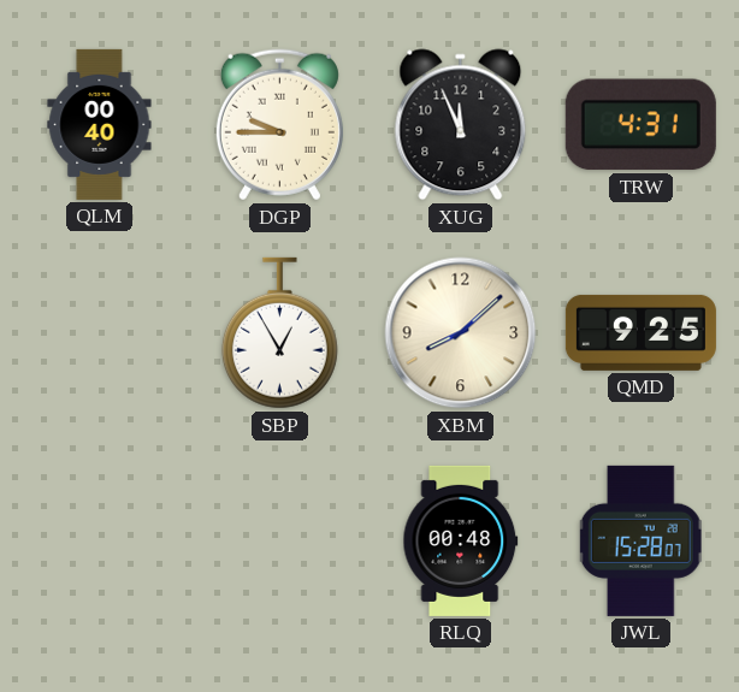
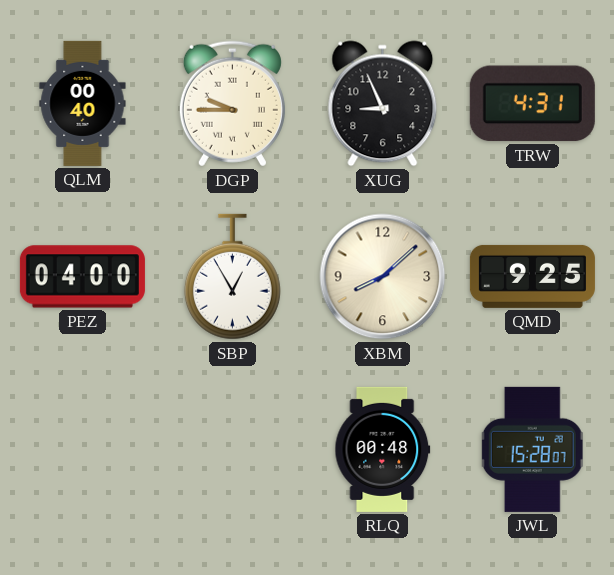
XUG: 11:56 -> 8:56 (383, 104)
PEZ: none -> 04:00 (82, 277)
